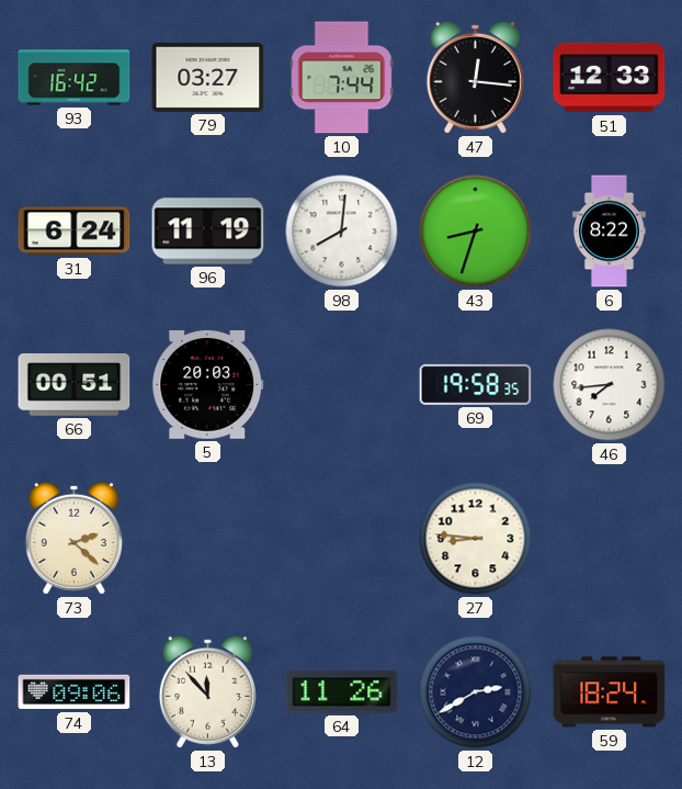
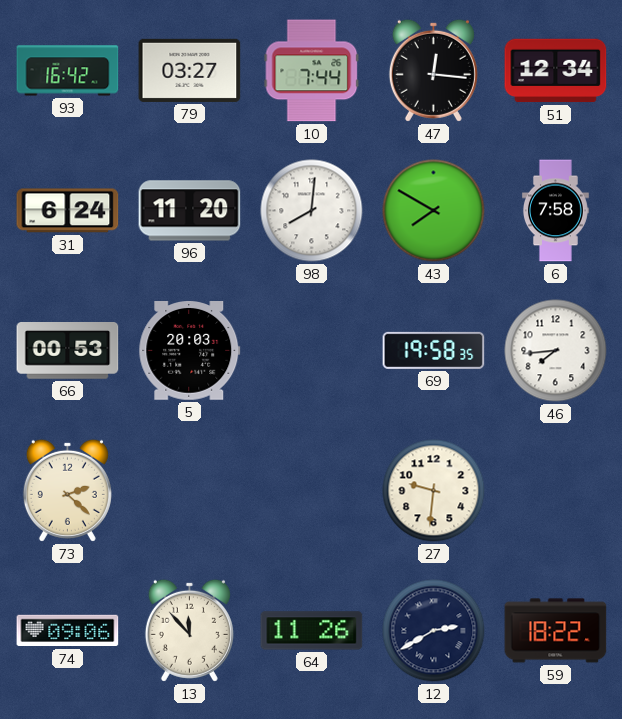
51: 12:33 -> 12:34 (556, 71)
96: 11:19 -> 11:20 (190, 211)
43: 8:33 -> 7:50 (434, 211)
6: 8:22 -> 7:58 (555, 211)
66: 00:51 -> 00:53 (68, 351)
27: 8:46 -> 9:31 (434, 491)
59: 18:24 -> 18:22 (556, 631)
